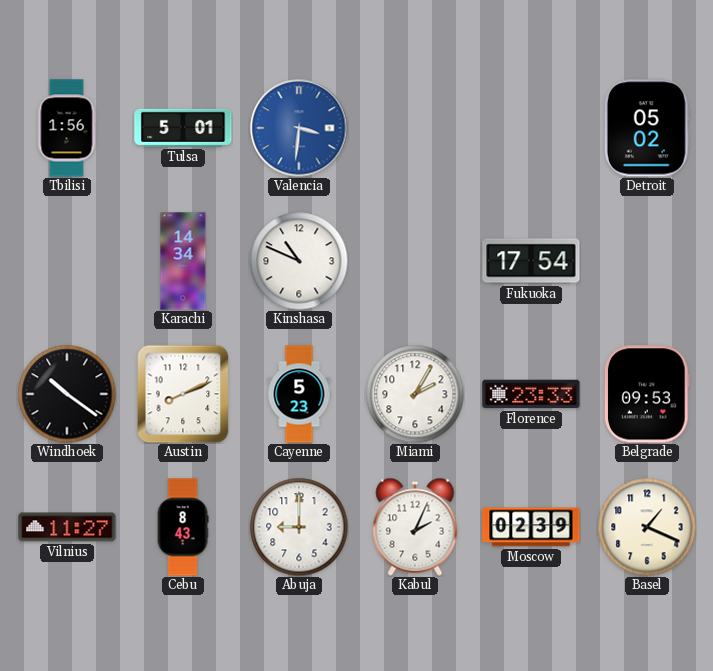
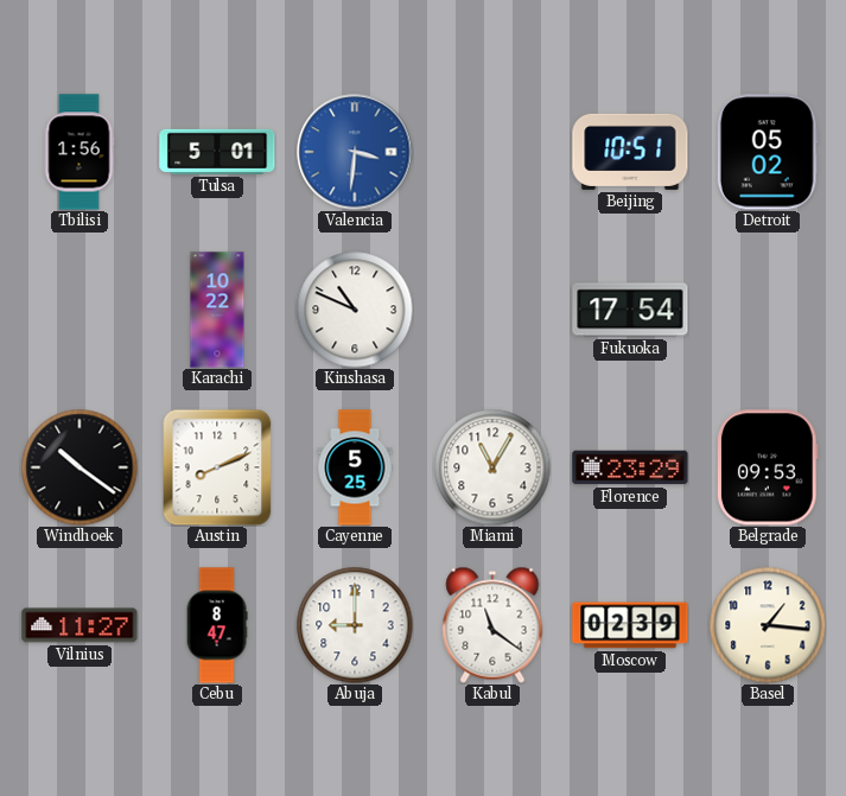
Beijing: none -> 10:51 (630, 152)
Karachi: 14:34 -> 10:22 (217, 310)
Cayenne: 5:23 -> 5:25 (355, 467)
Miami: 2:05 -> 11:05 (492, 467)
Florence: 23:33 -> 23:29 (630, 467)
Cebu: 8:43 -> 8:47 (217, 625)
Kabul: 2:04 -> 11:21 (492, 625)
Basel: 1:19 -> 1:16 (768, 625)
